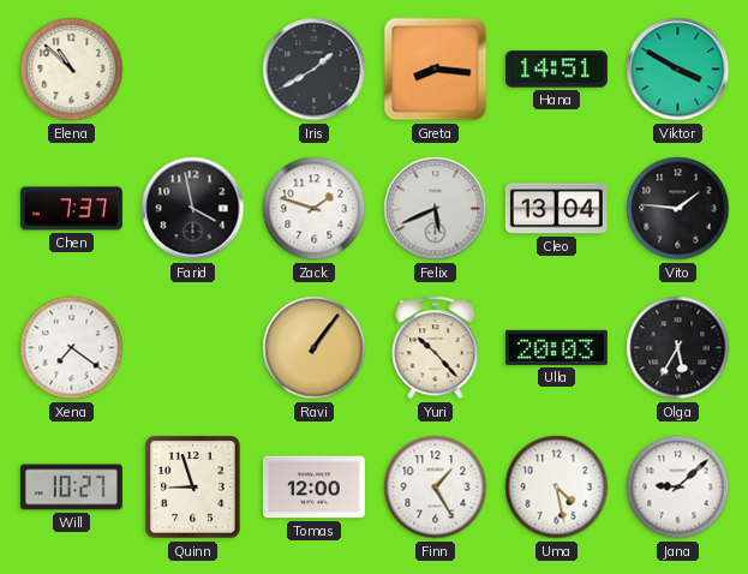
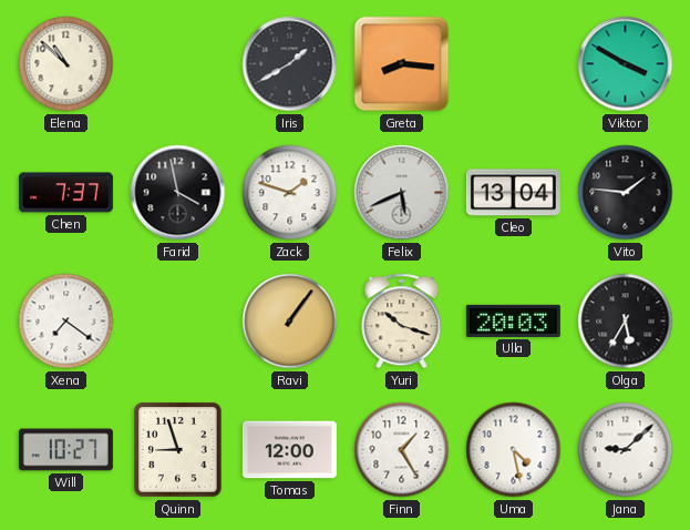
Hana: 14:51 -> none (556, 70)
Yuri: 10:23 -> 10:18 (402, 322)
